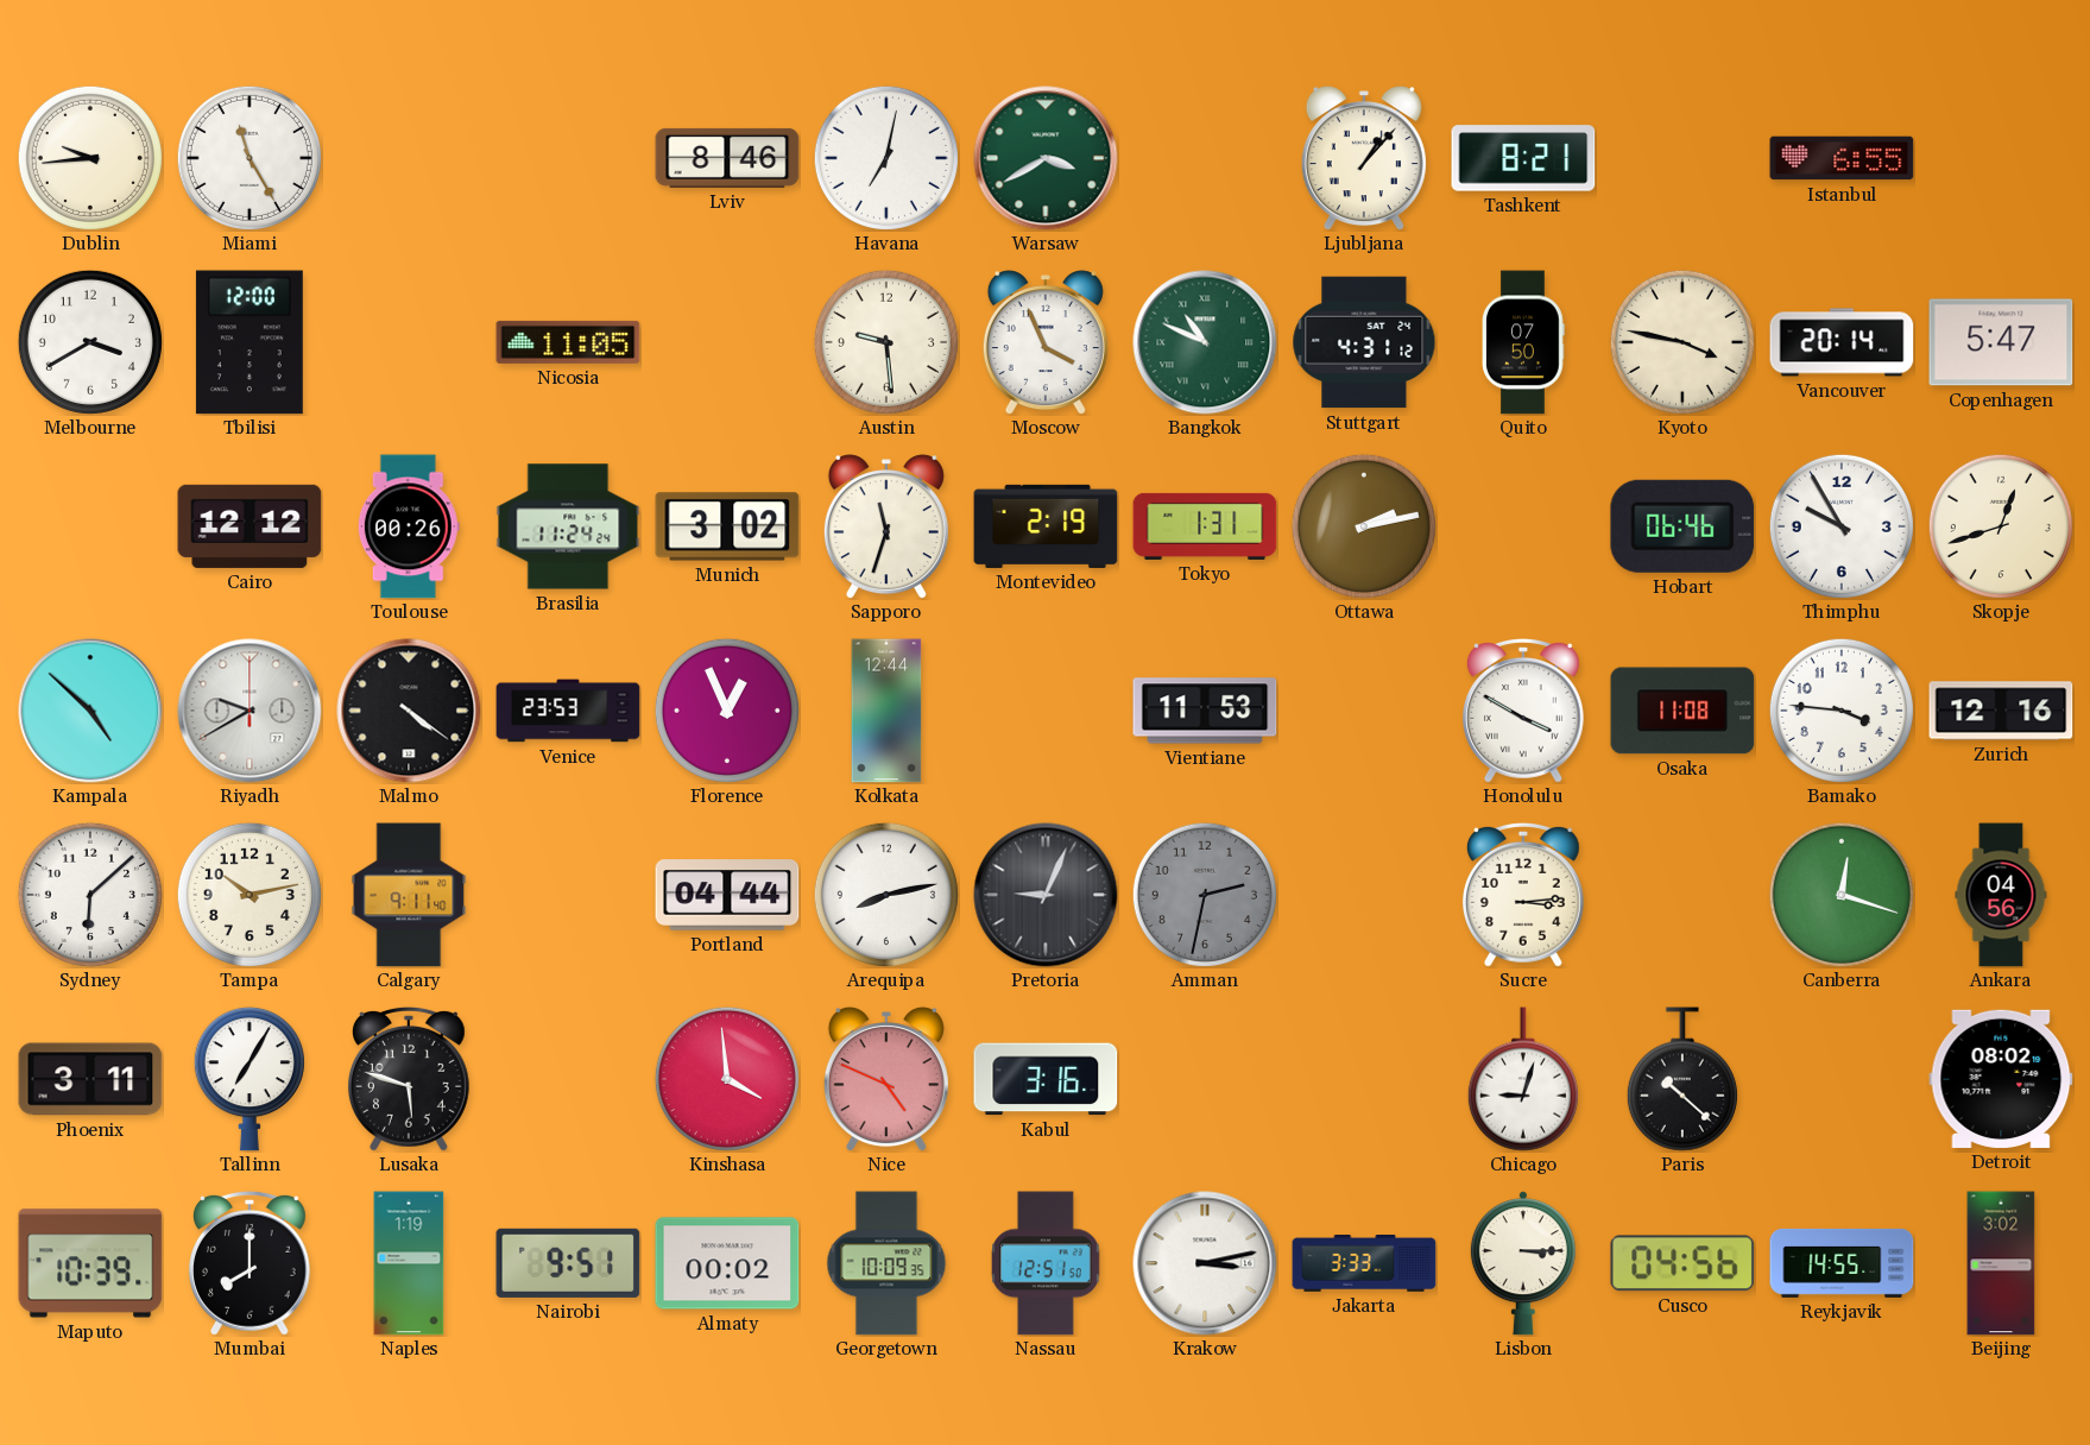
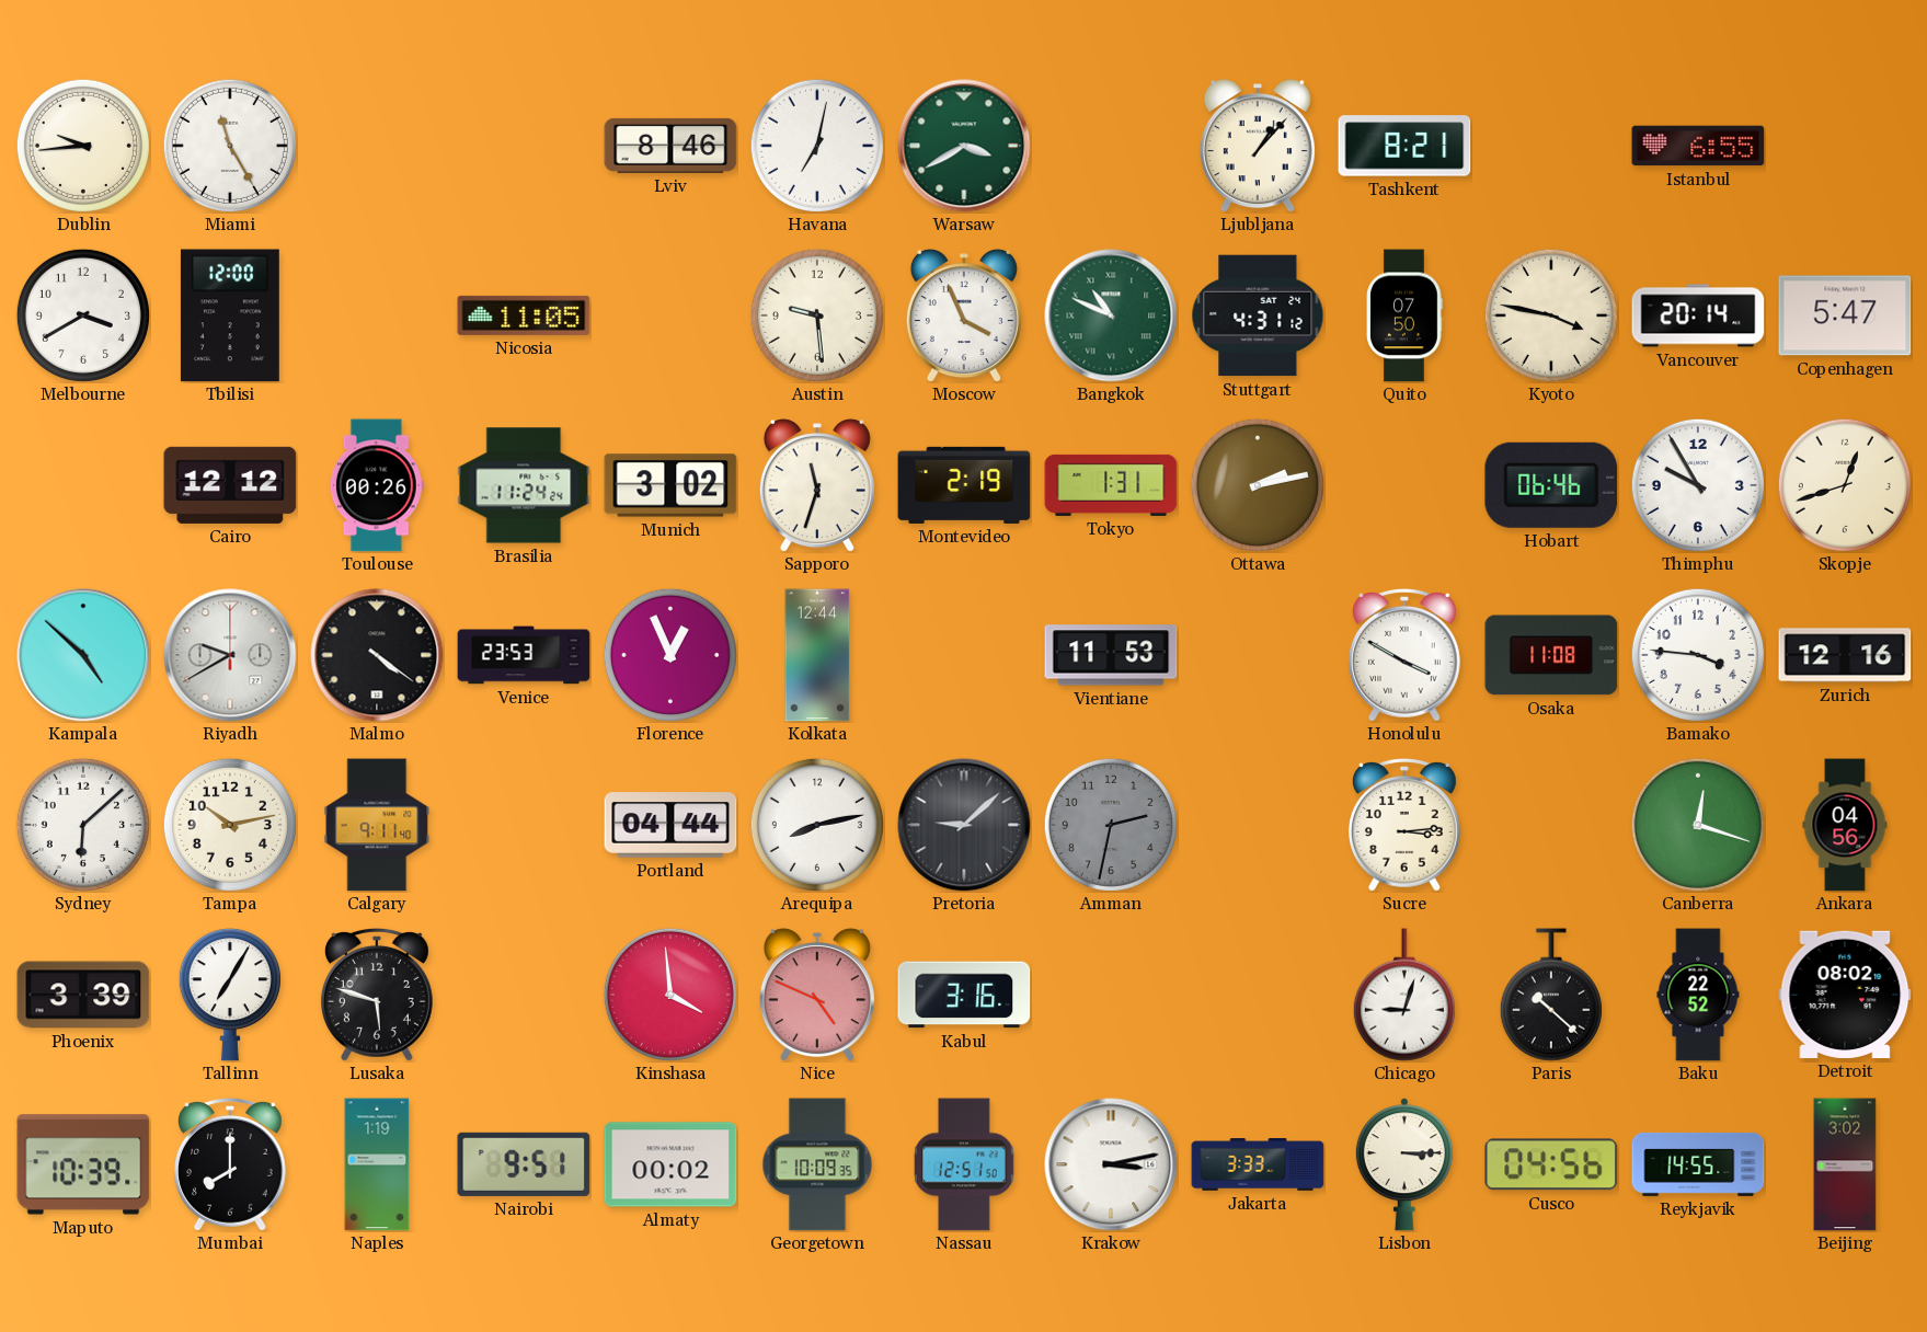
Pretoria: 9:04 -> 9:08 (964, 825)
Phoenix: 3:11 -> 3:39 (83, 995)
Baku: none -> 22:52 (1698, 995)
